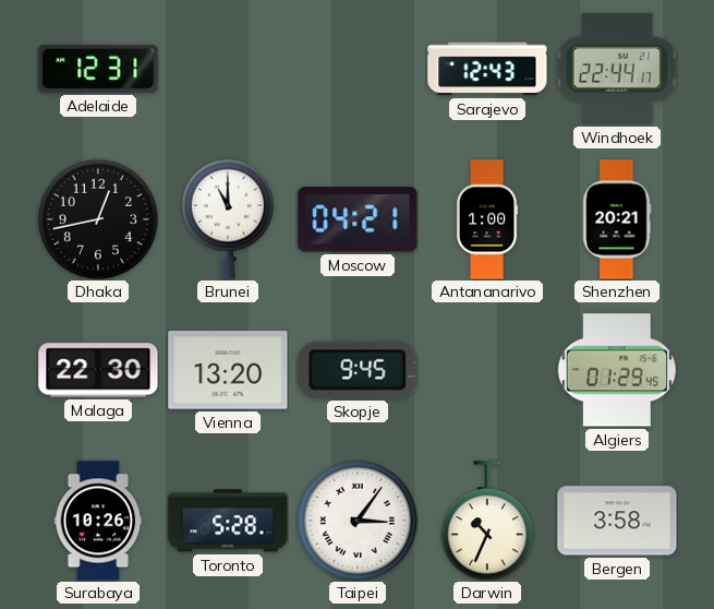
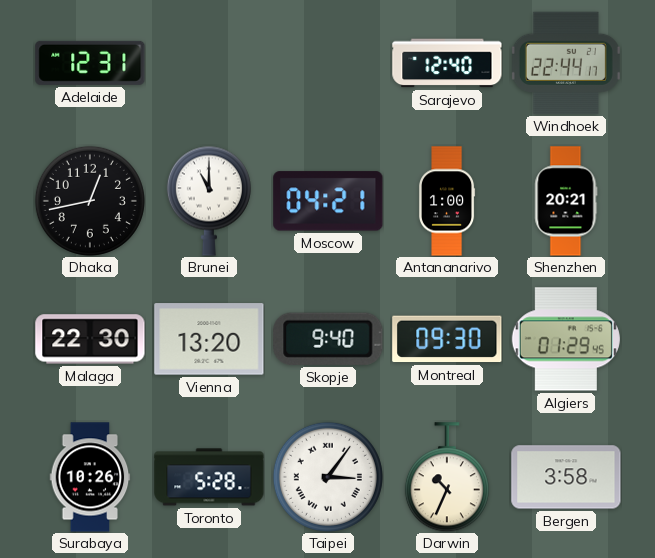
Sarajevo: 12:43 -> 12:40 (447, 63)
Skopje: 9:45 -> 9:40 (328, 339)
Montreal: none -> 09:30 (447, 339)
